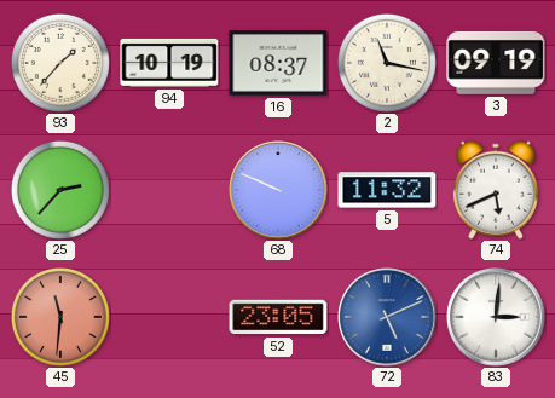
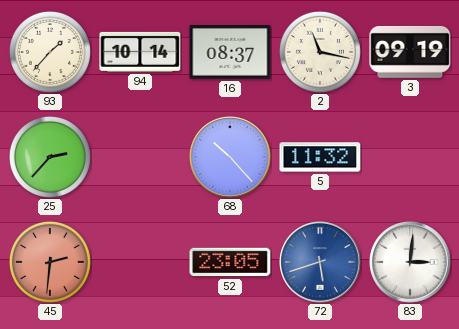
94: 10:19 -> 10:14 (140, 52)
68: 9:49 -> 10:23 (230, 157)
74: 5:41 -> none (496, 190)
45: 11:31 -> 2:31 (50, 262)
72: 5:11 -> 5:42 (320, 262)
